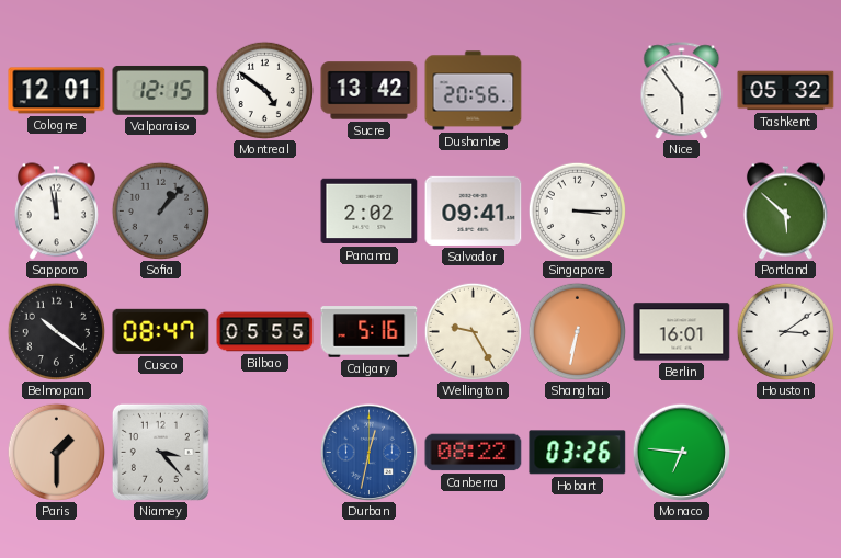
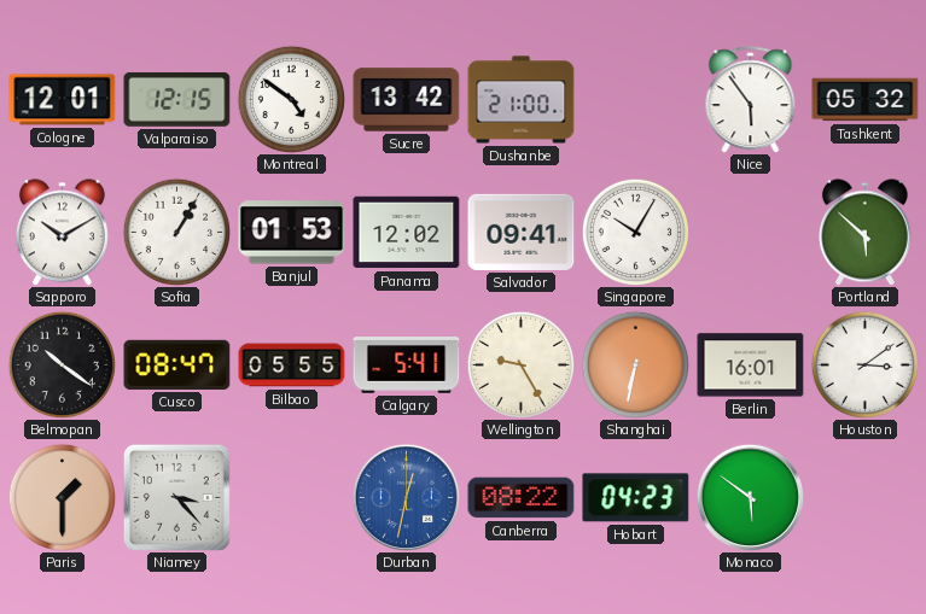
Dushanbe: 20:56 -> 21:00 (522, 100)
Sapporo: 11:58 -> 10:10 (62, 233)
Sofia: 1:07 -> 1:05 (176, 232)
Sofia dial: grey -> white (176, 232)
Banjul: none -> 01:53 (292, 233)
Panama: 2:02 -> 12:02 (407, 233)
Singapore: 3:15 -> 10:05 (635, 232)
Calgary: 5:16 -> 5:41 (407, 366)
Hobart: 03:26 -> 04:23 (636, 498)
Monaco: 6:46 -> 5:51 (750, 497)
